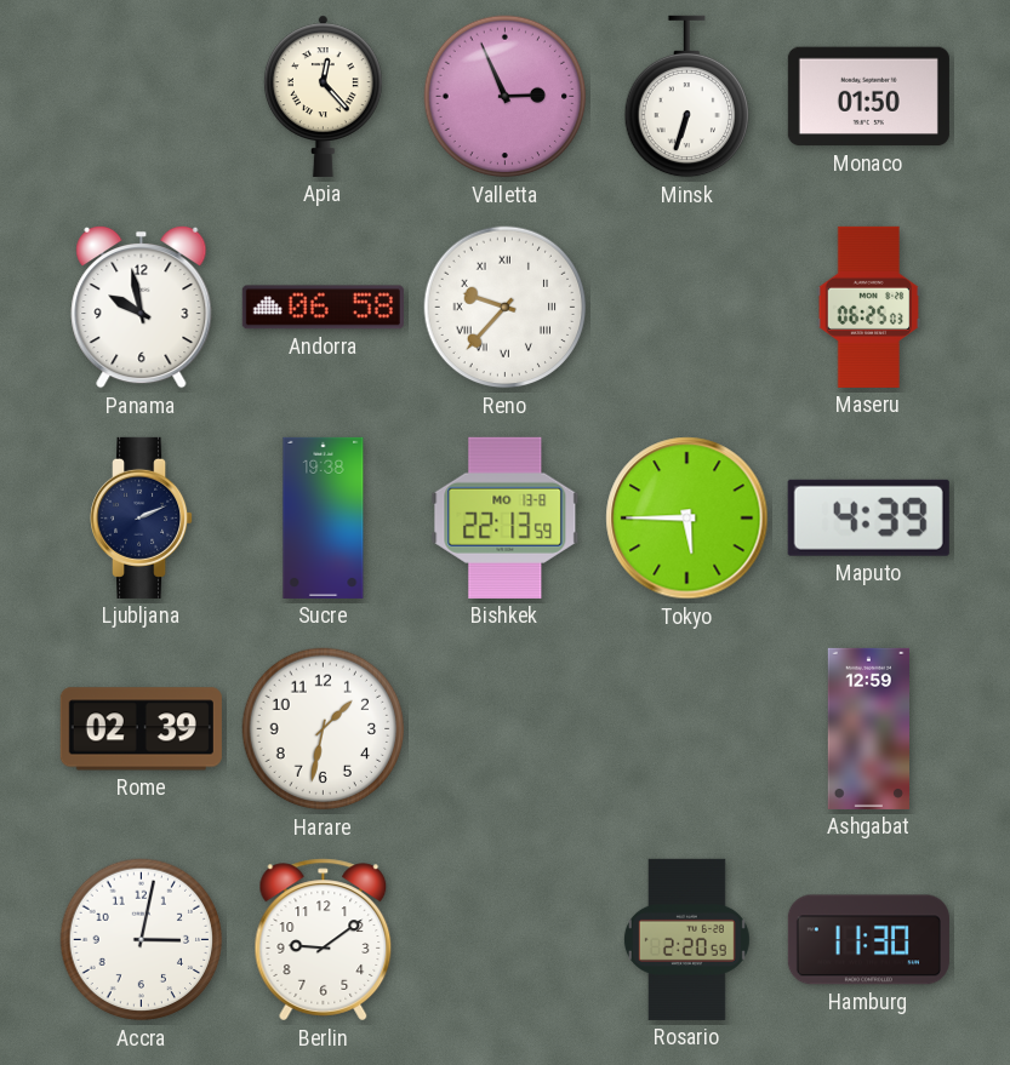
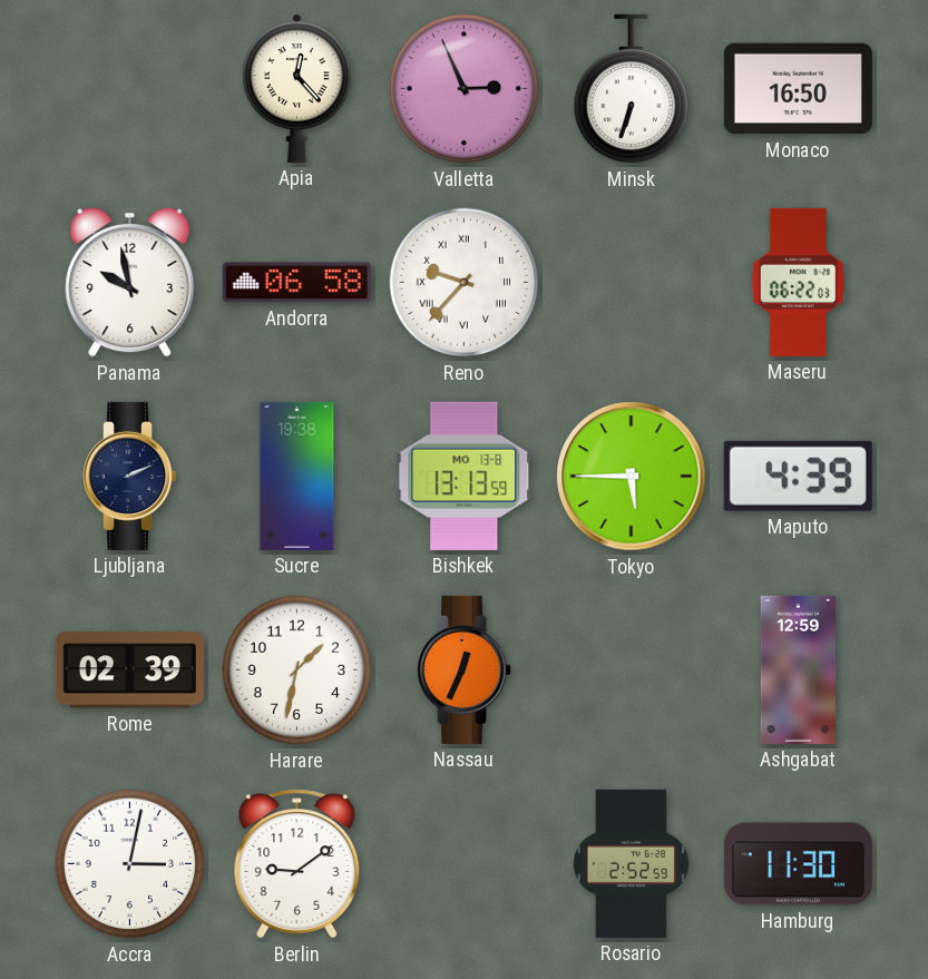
Monaco: 01:50 -> 16:50 (798, 89)
Maseru: 06:25 -> 06:22 (799, 282)
Bishkek: 22:13 -> 13:13 (465, 476)
Nassau: none -> 12:34 (465, 669)
Rosario: 2:20 -> 2:52 (631, 863)
